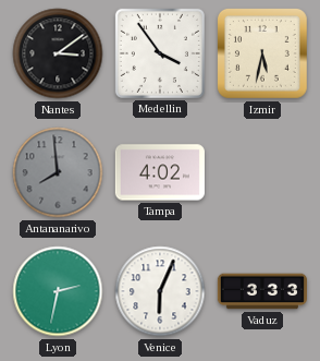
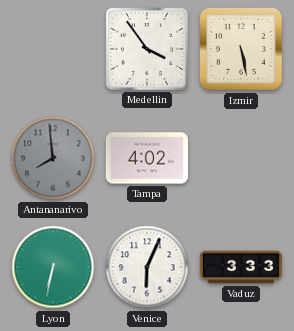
Nantes: 3:09 -> none (58, 53)
Izmir: 5:32 -> 5:28 (241, 49)
Lyon: 2:32 -> 6:32 (53, 267)
